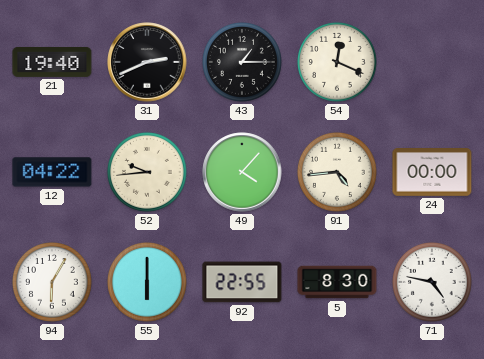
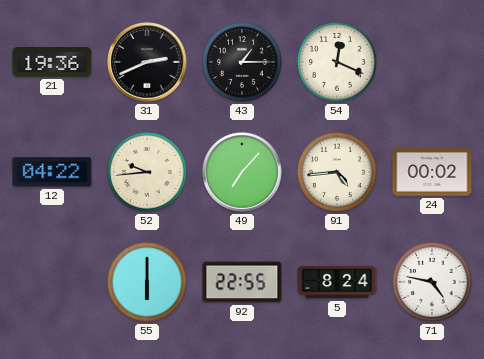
21: 19:40 -> 19:36 (52, 62)
49: 4:07 -> 7:07 (242, 172)
24: 00:00 -> 00:02 (432, 173)
94: 6:05 -> none (52, 282)
5: 8:30 -> 8:24 (337, 282)
